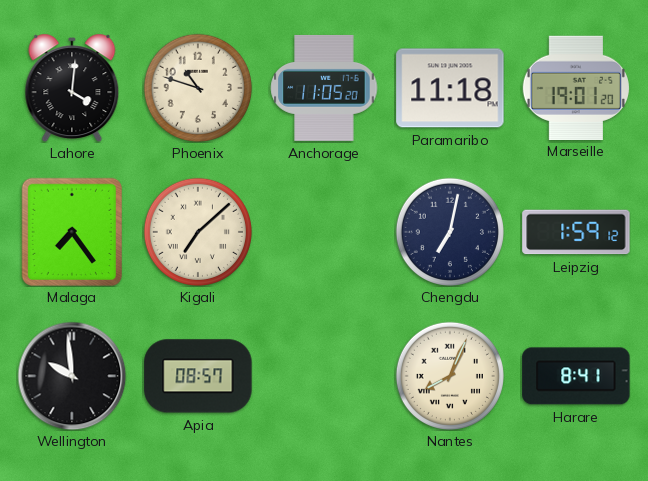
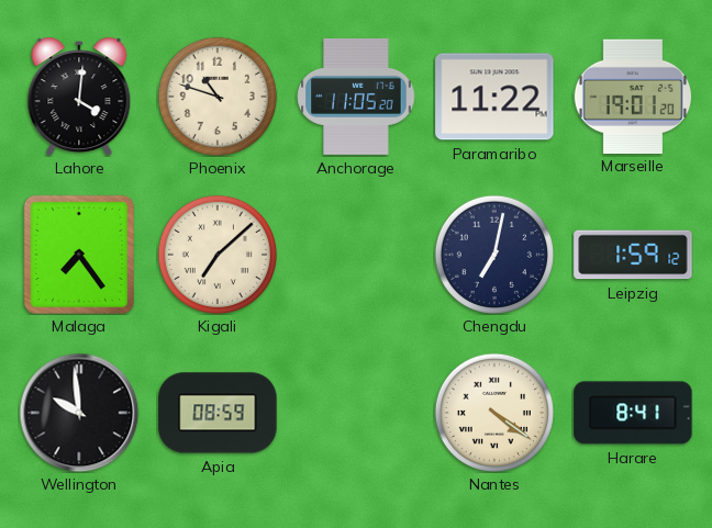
Paramaribo: 11:18 -> 11:22 (494, 97)
Apia: 08:57 -> 08:59 (218, 413)
Nantes: 8:04 -> 4:21 (494, 413)
